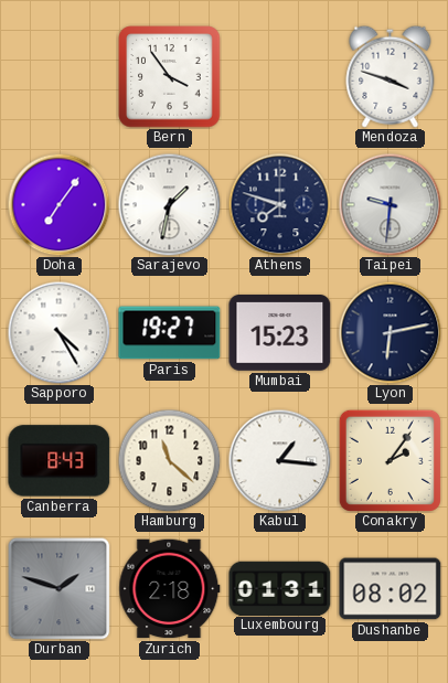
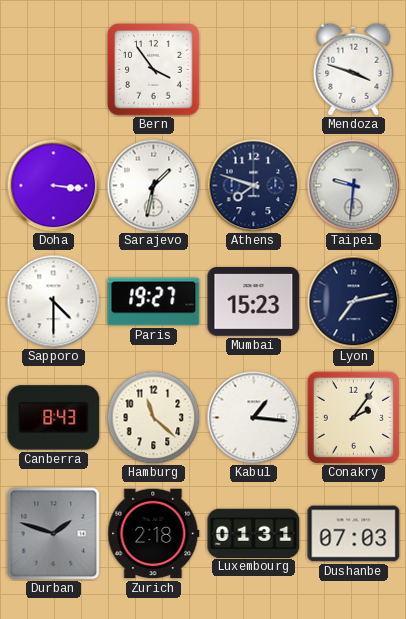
Doha: 7:06 -> 3:16 (53, 185)
Sapporo: 4:25 -> 4:30 (53, 301)
Lyon: 6:13 -> 7:13 (353, 301)
Dushanbe: 08:02 -> 07:03 (354, 534)
